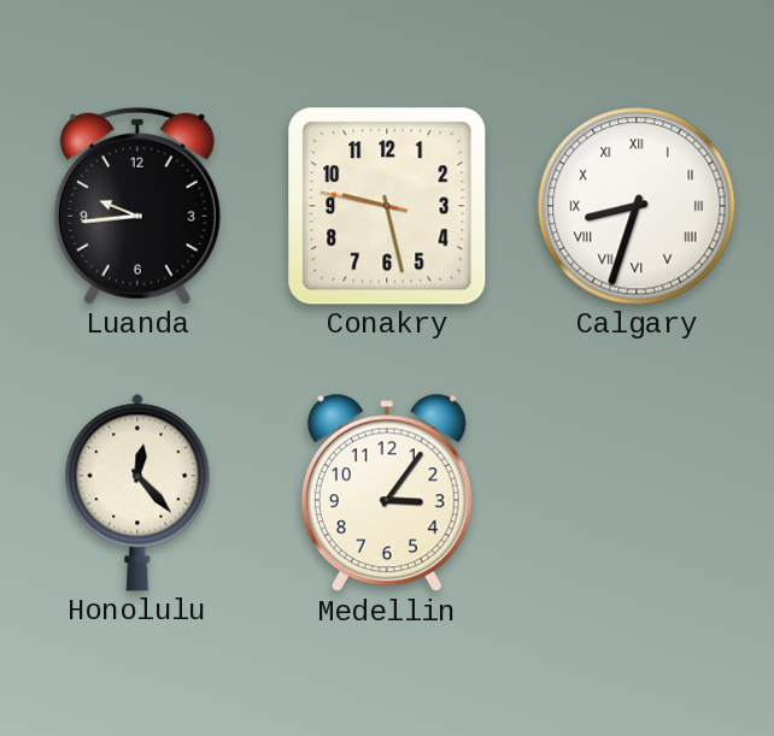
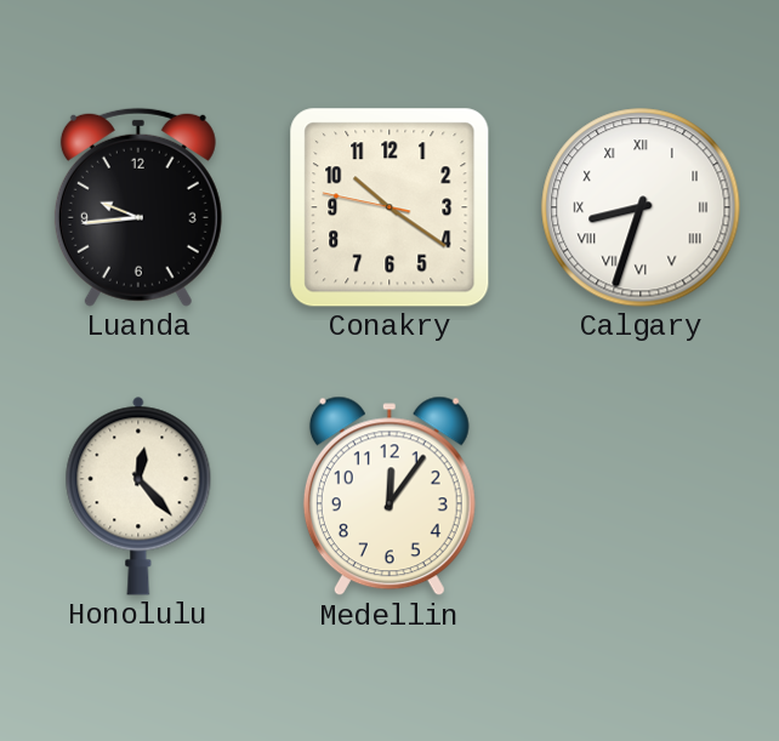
Conakry: 9:27 -> 10:20 (389, 207)
Medellin: 3:06 -> 12:06 (389, 496)
